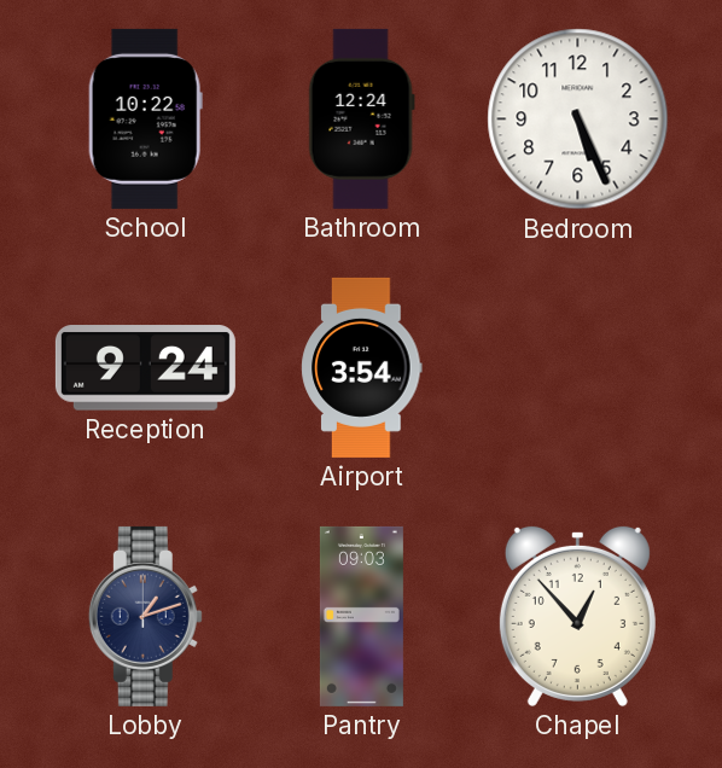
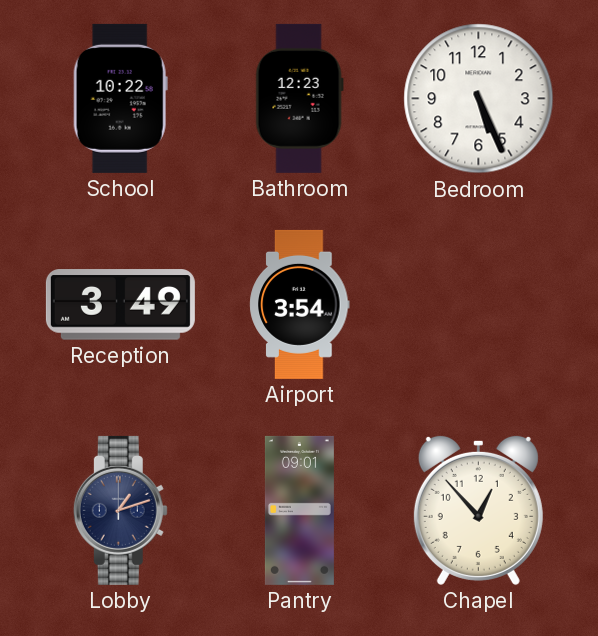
Bathroom: 12:24 -> 12:23 (299, 98)
Reception: 9:24 -> 3:49 (120, 305)
Pantry: 09:03 -> 09:01 (299, 510)
